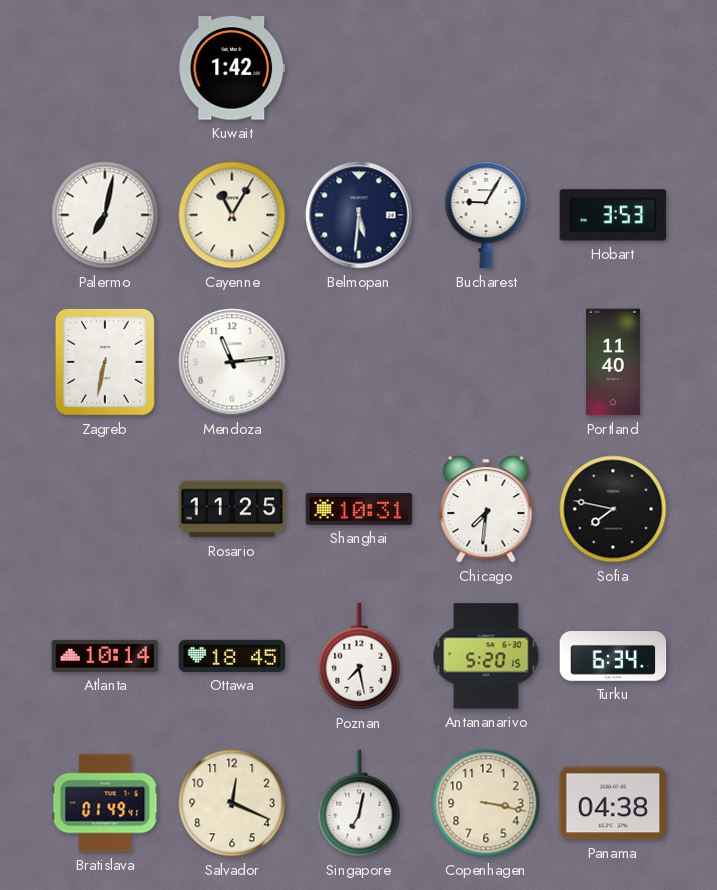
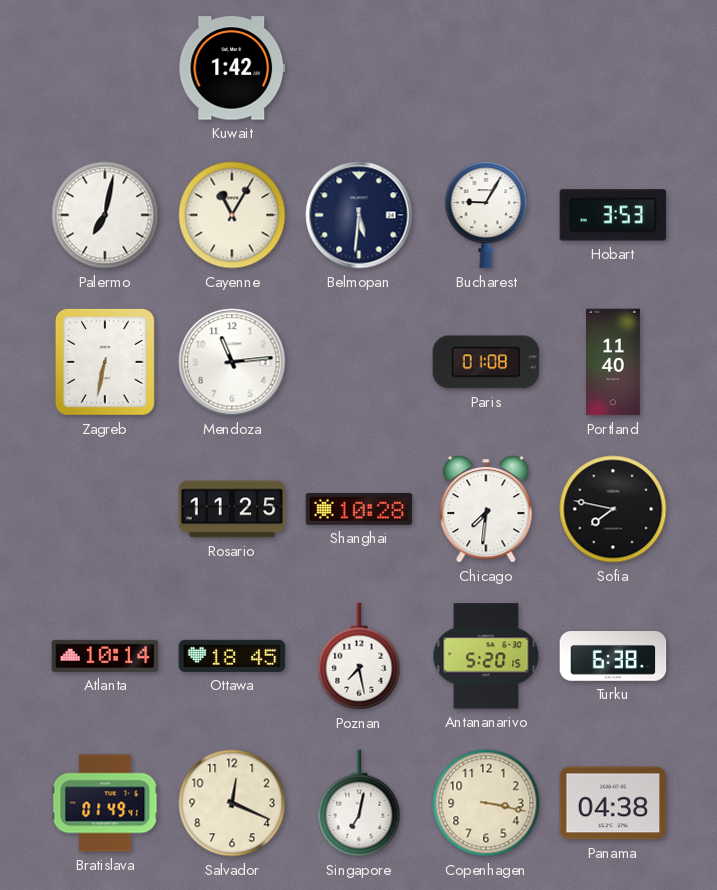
Paris: none -> 01:08 (486, 362)
Shanghai: 10:31 -> 10:28 (359, 509)
Turku: 6:34 -> 6:38 (613, 657)
